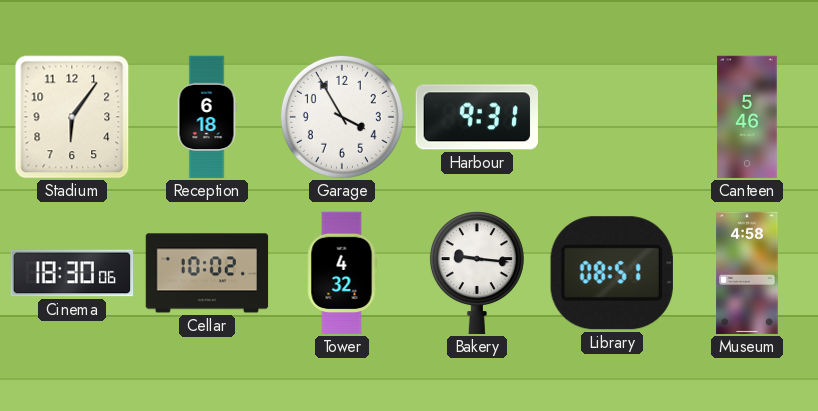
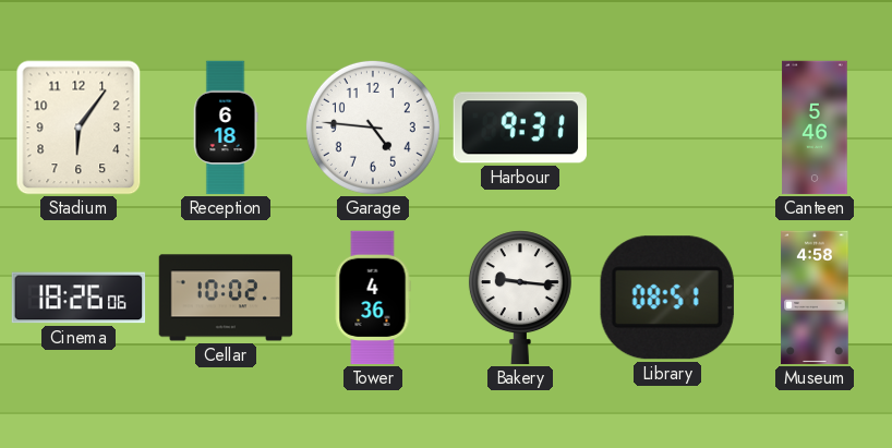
Garage: 3:55 -> 4:46 (373, 128)
Cinema: 18:30 -> 18:26 (79, 298)
Tower: 4:32 -> 4:36 (373, 298)
